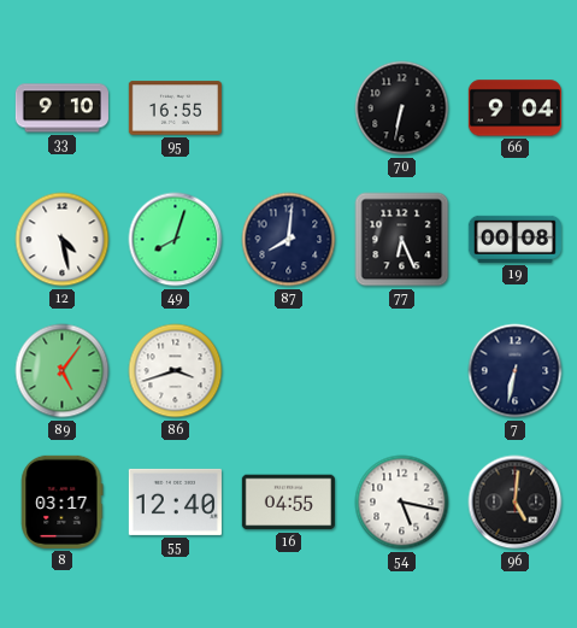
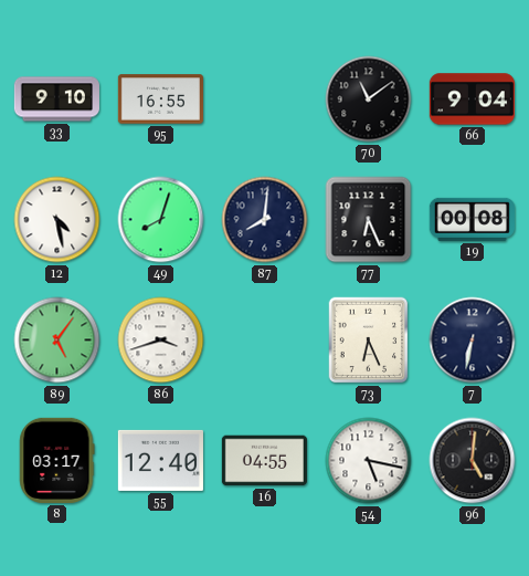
70: 6:32 -> 11:09 (369, 100)
73: none -> 6:26 (369, 341)
